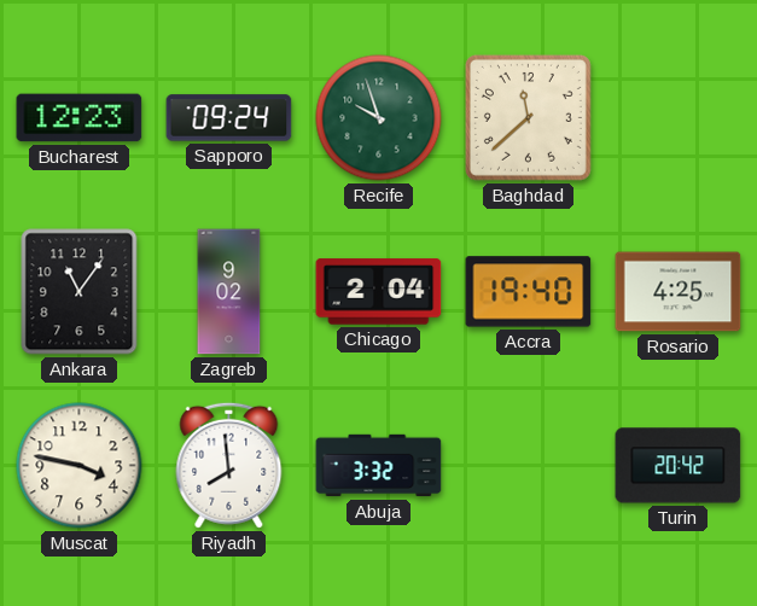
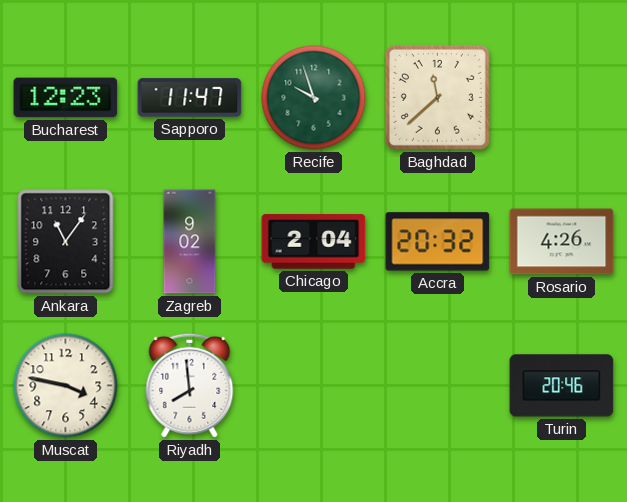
Sapporo: 09:24 -> 11:47 (190, 98)
Accra: 19:40 -> 20:32 (438, 242)
Rosario: 4:25 -> 4:26 (562, 242)
Abuja: 3:32 -> none (379, 466)
Turin: 20:42 -> 20:46 (562, 386)
